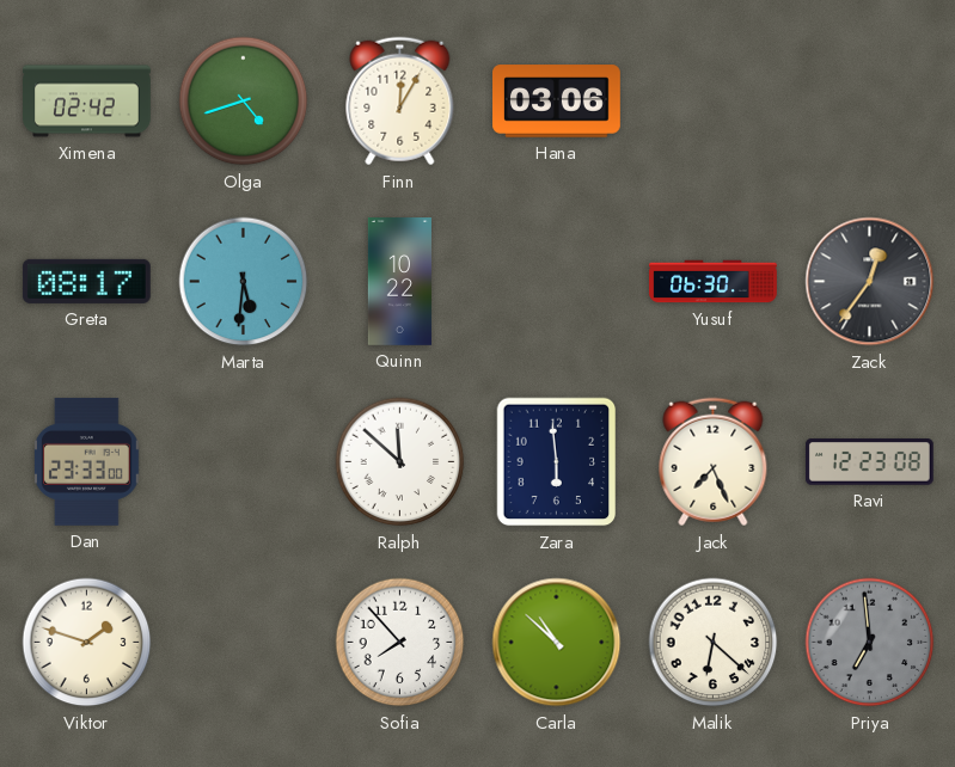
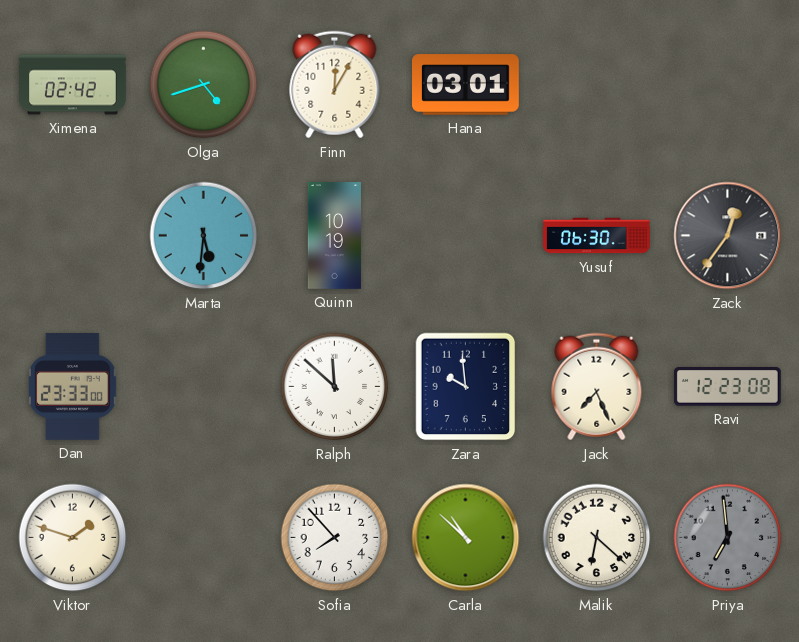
Hana: 03:06 -> 03:01 (466, 85)
Greta: 08:17 -> none (86, 281)
Quinn: 10:22 -> 10:19 (334, 236)
Zara: 5:59 -> 9:59 (466, 387)
